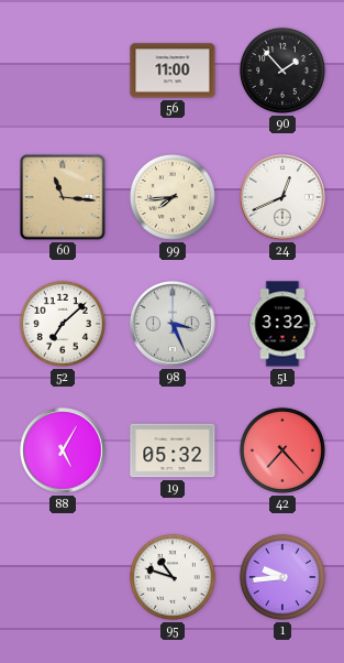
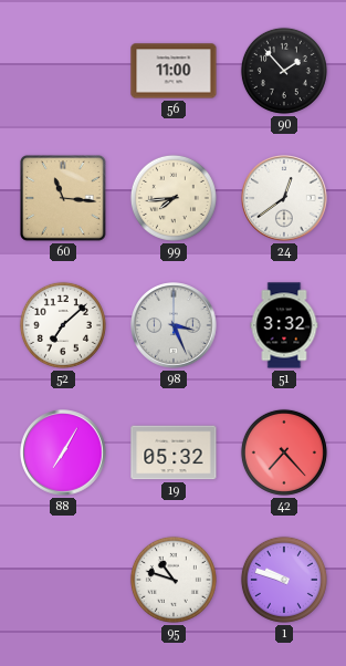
24: 12:41 -> 12:39 (284, 198)
88: 5:05 -> 7:05 (63, 452)
1: 9:44 -> 9:48 (284, 580)
